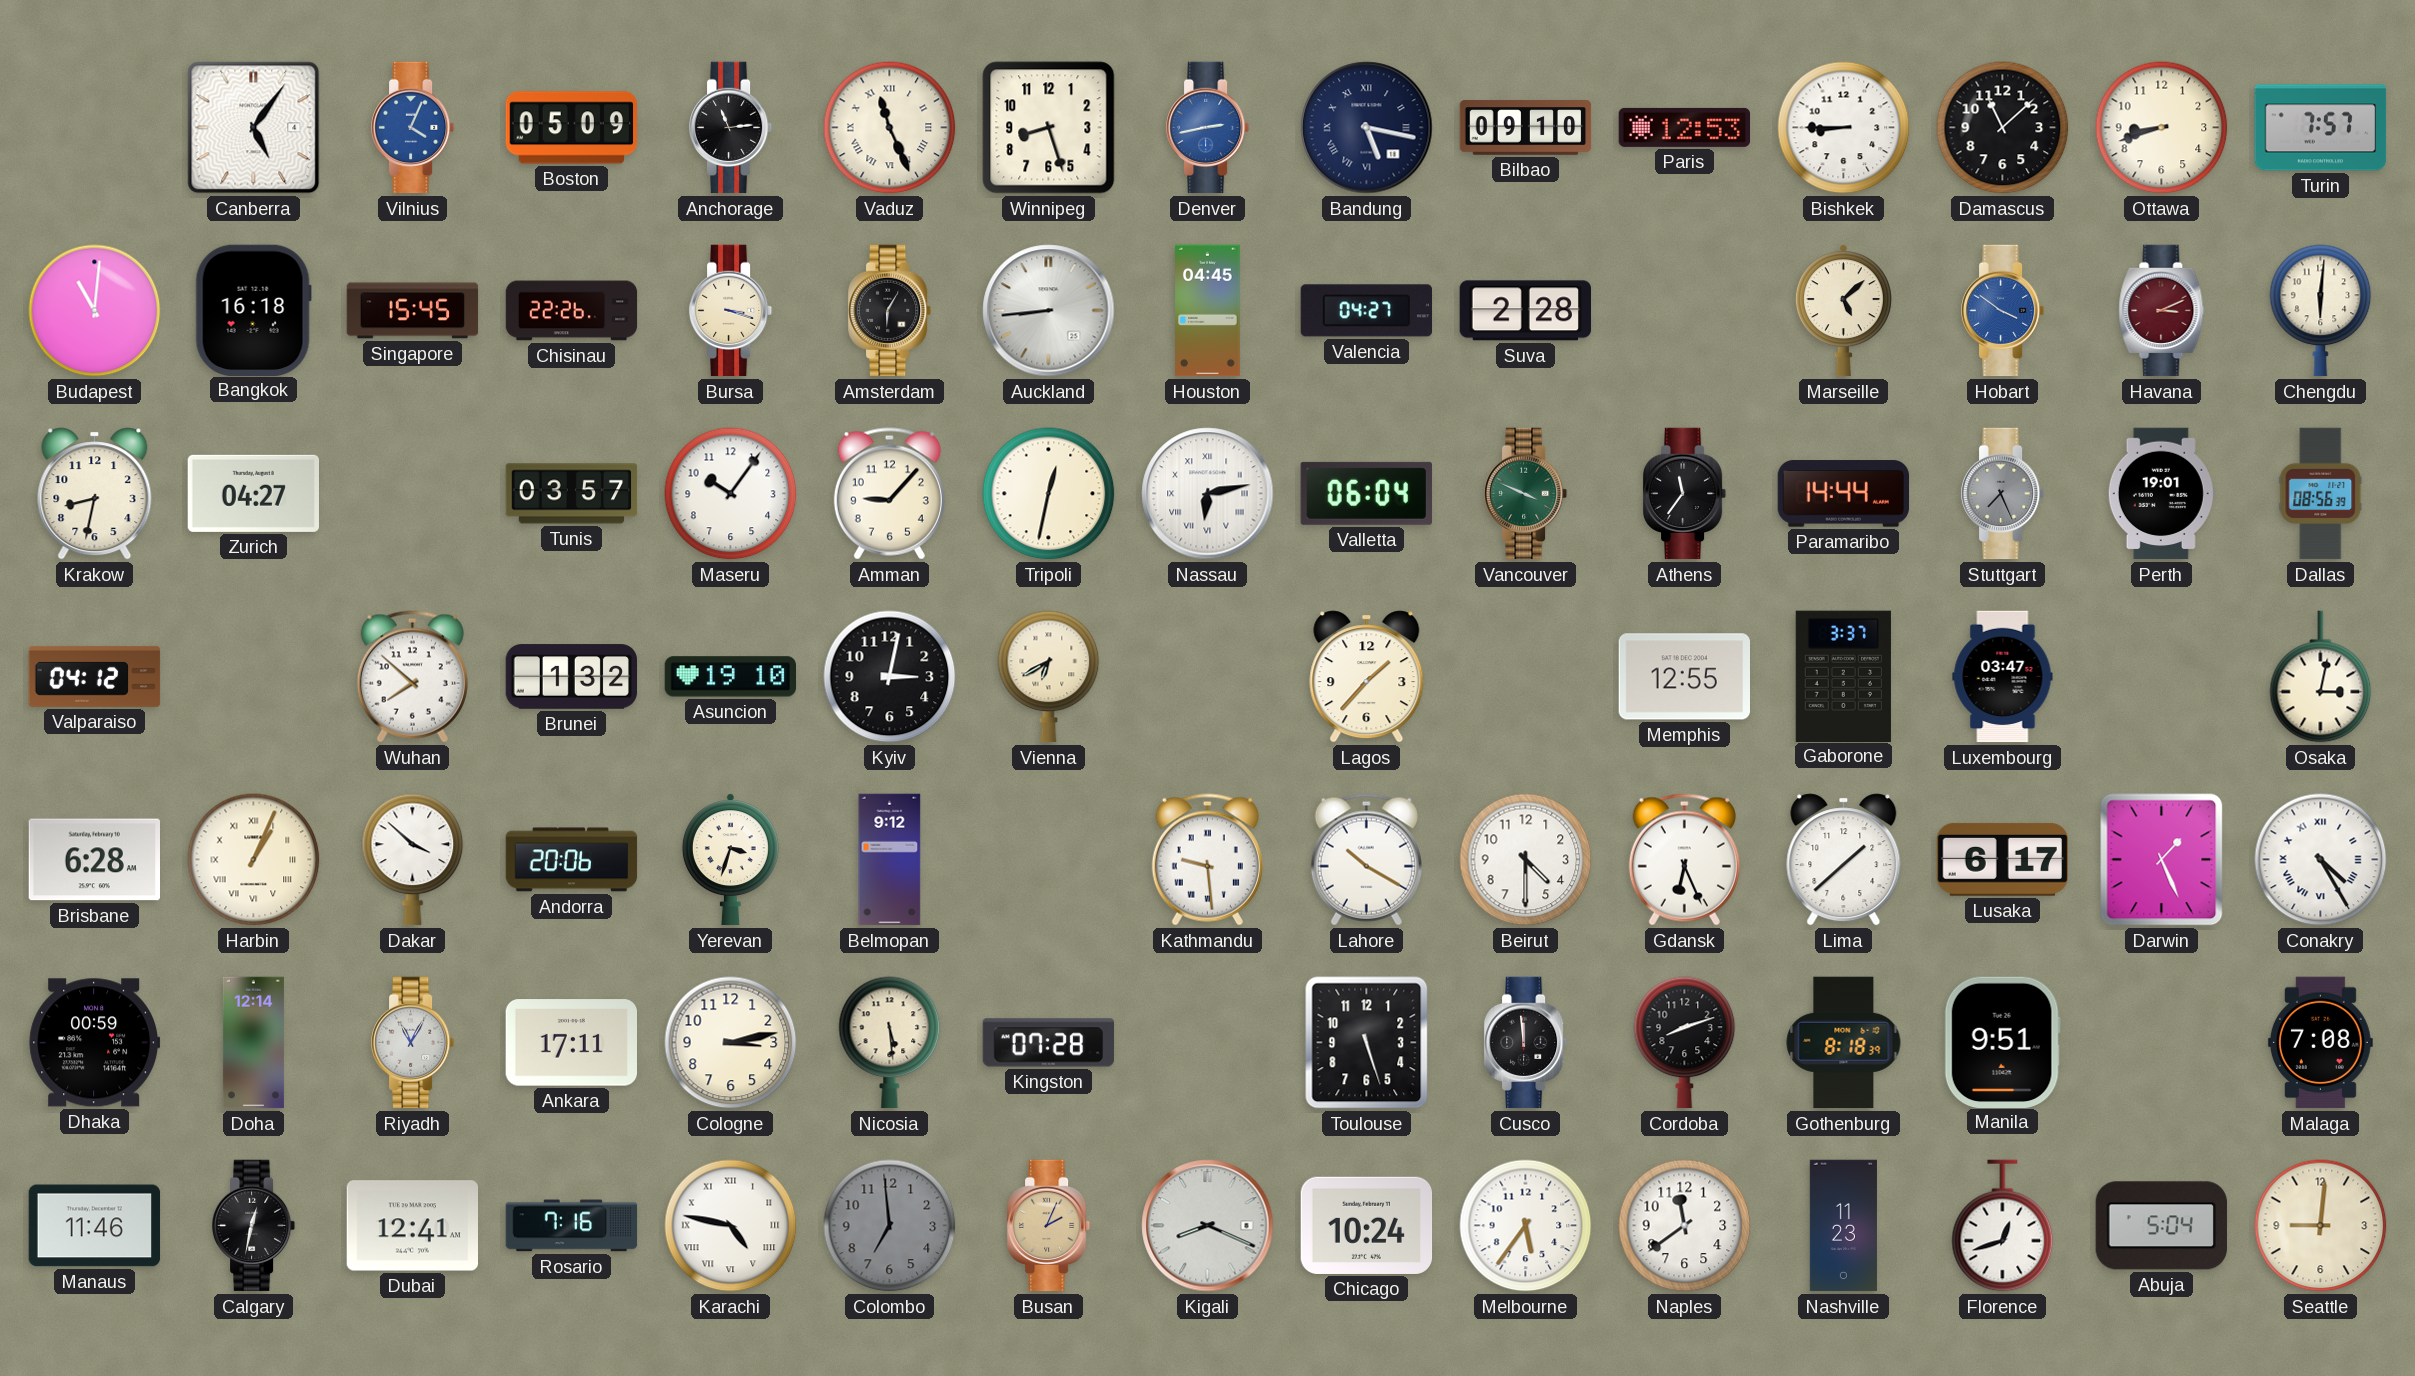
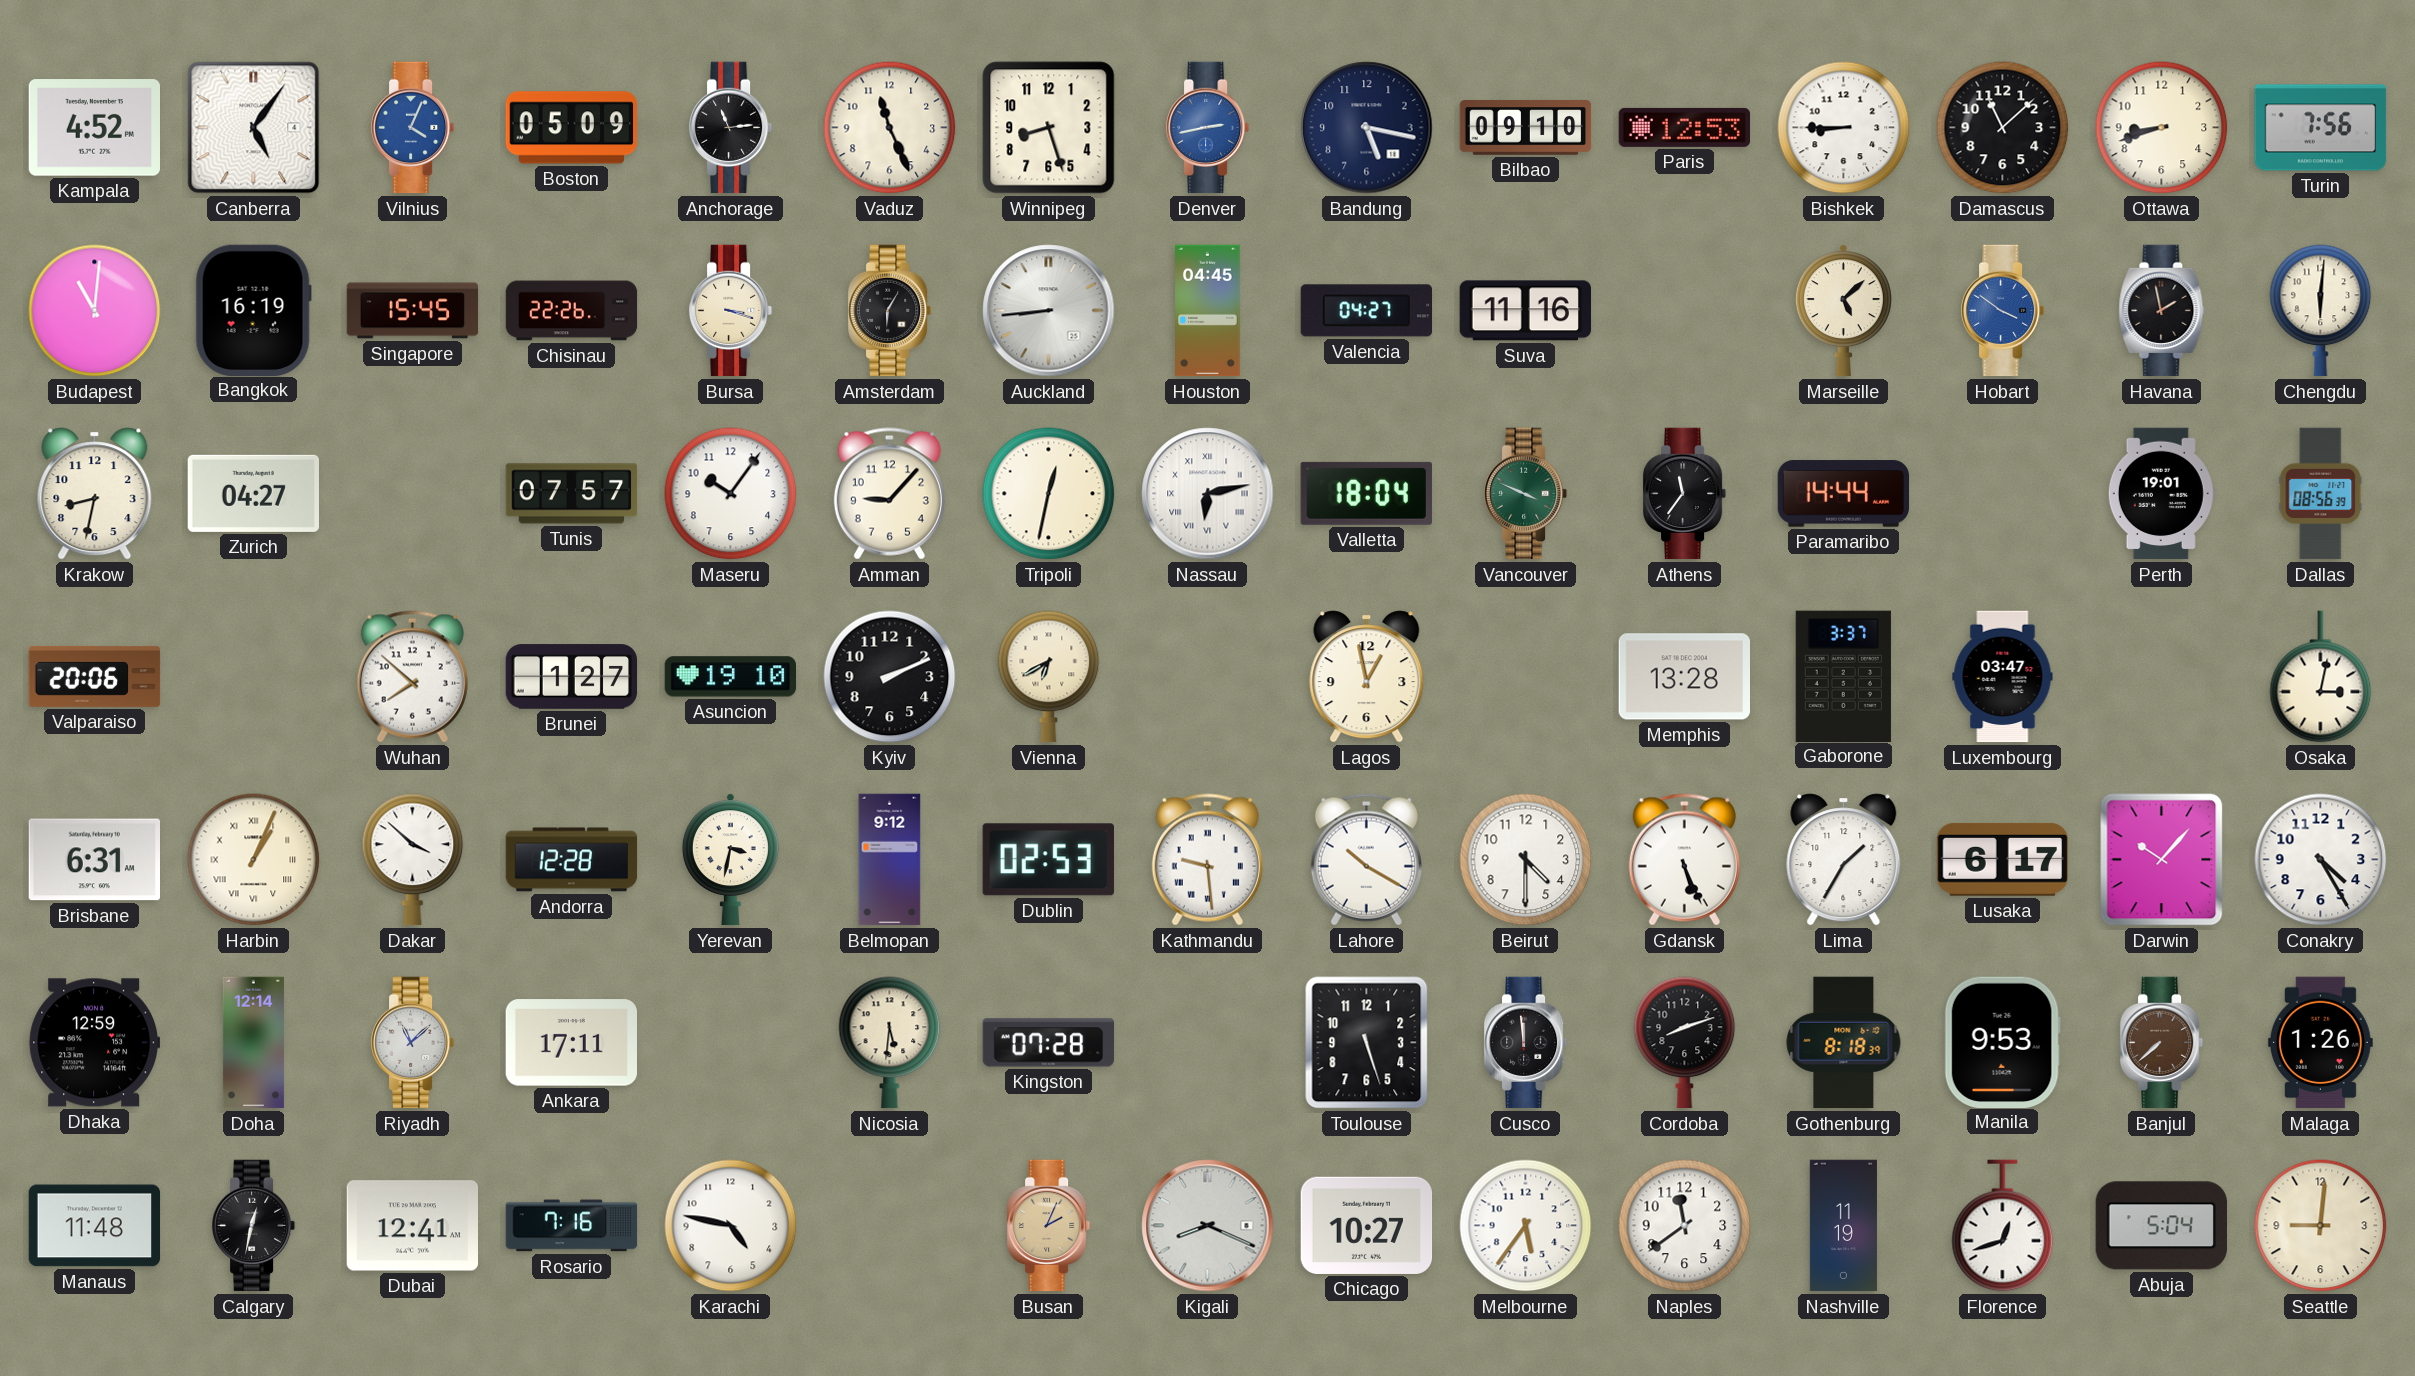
Kampala: none -> 4:52 (94, 128)
Vaduz numerals: Roman -> Arabic (890, 128)
Bandung numerals: Roman -> Arabic (1367, 128)
Turin: 7:57 -> 7:56 (2321, 128)
Bangkok: 16:18 -> 16:19 (253, 310)
Suva: 2:28 -> 11:16 (1525, 311)
Havana: 3:11 -> 1:58 (2162, 311)
Havana dial: burgundy -> black (2162, 311)
Tunis: 03:57 -> 07:57 (572, 494)
Valletta: 06:04 -> 18:04 (1366, 493)
Stuttgart: 7:26 -> none (2003, 494)
Valparaiso: 04:12 -> 20:06 (95, 676)
Brunei: 1:32 -> 1:27 (572, 677)
Kyiv: 3:02 -> 2:11 (890, 677)
Lagos: 1:37 -> 12:58 (1367, 677)
Memphis: 12:55 -> 13:28 (1684, 677)
Brisbane: 6:28 -> 6:31 (94, 860)
Andorra: 20:06 -> 12:28 (572, 860)
Yerevan: 3:33 -> 3:32 (730, 860)
Dublin: none -> 02:53 (1048, 860)
Gdansk: 6:26 -> 5:26 (1684, 860)
Lima: 1:38 -> 1:35 (1844, 860)
Darwin: 1:26 -> 10:07 (2162, 860)
Conakry numerals: Roman -> Arabic (2321, 860)
Dhaka: 00:59 -> 12:59 (94, 1043)
Riyadh: 11:05 -> 11:08 (413, 1043)
Cologne: 3:13 -> none (731, 1043)
Nicosia: 5:29 -> 5:31 (890, 1043)
Manila: 9:51 -> 9:53 (2002, 1042)
Banjul: none -> 7:38 (2162, 1043)
Malaga: 7:08 -> 1:26 (2320, 1043)
Manaus: 11:46 -> 11:48 (95, 1226)
Karachi numerals: Roman -> Arabic (731, 1226)
Colombo: 6:59 -> none (890, 1226)
Chicago: 10:24 -> 10:27 (1367, 1225)
Nashville: 11:23 -> 11:19 (1843, 1226)
